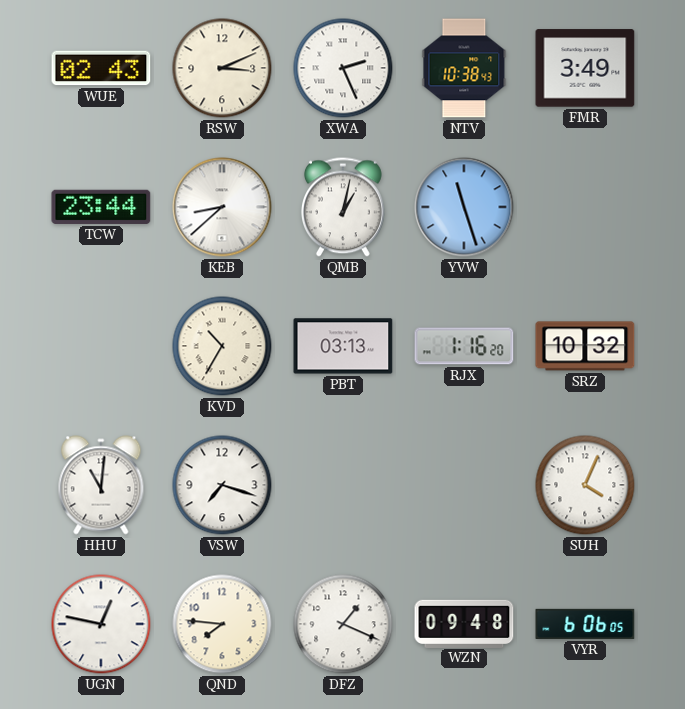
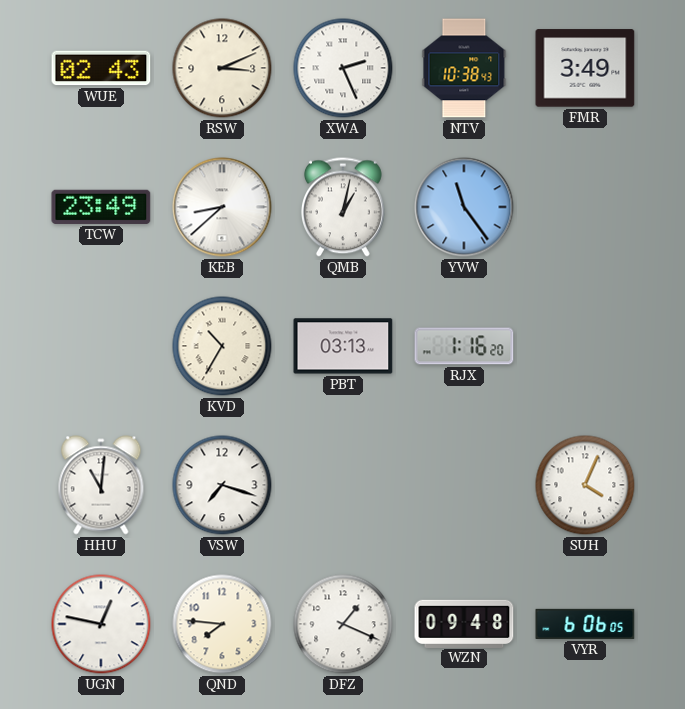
TCW: 23:44 -> 23:49 (101, 207)
YVW: 11:27 -> 11:24 (464, 207)
SRZ: 10:32 -> none (585, 346)
